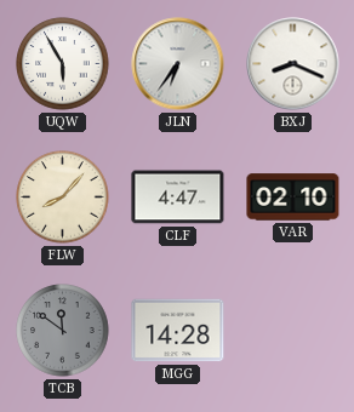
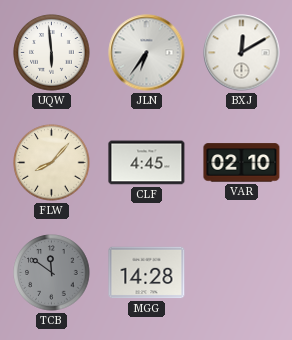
UQW: 5:55 -> 5:59 (52, 53)
BXJ: 8:19 -> 12:10 (242, 53)
CLF: 4:47 -> 4:45 (147, 163)
